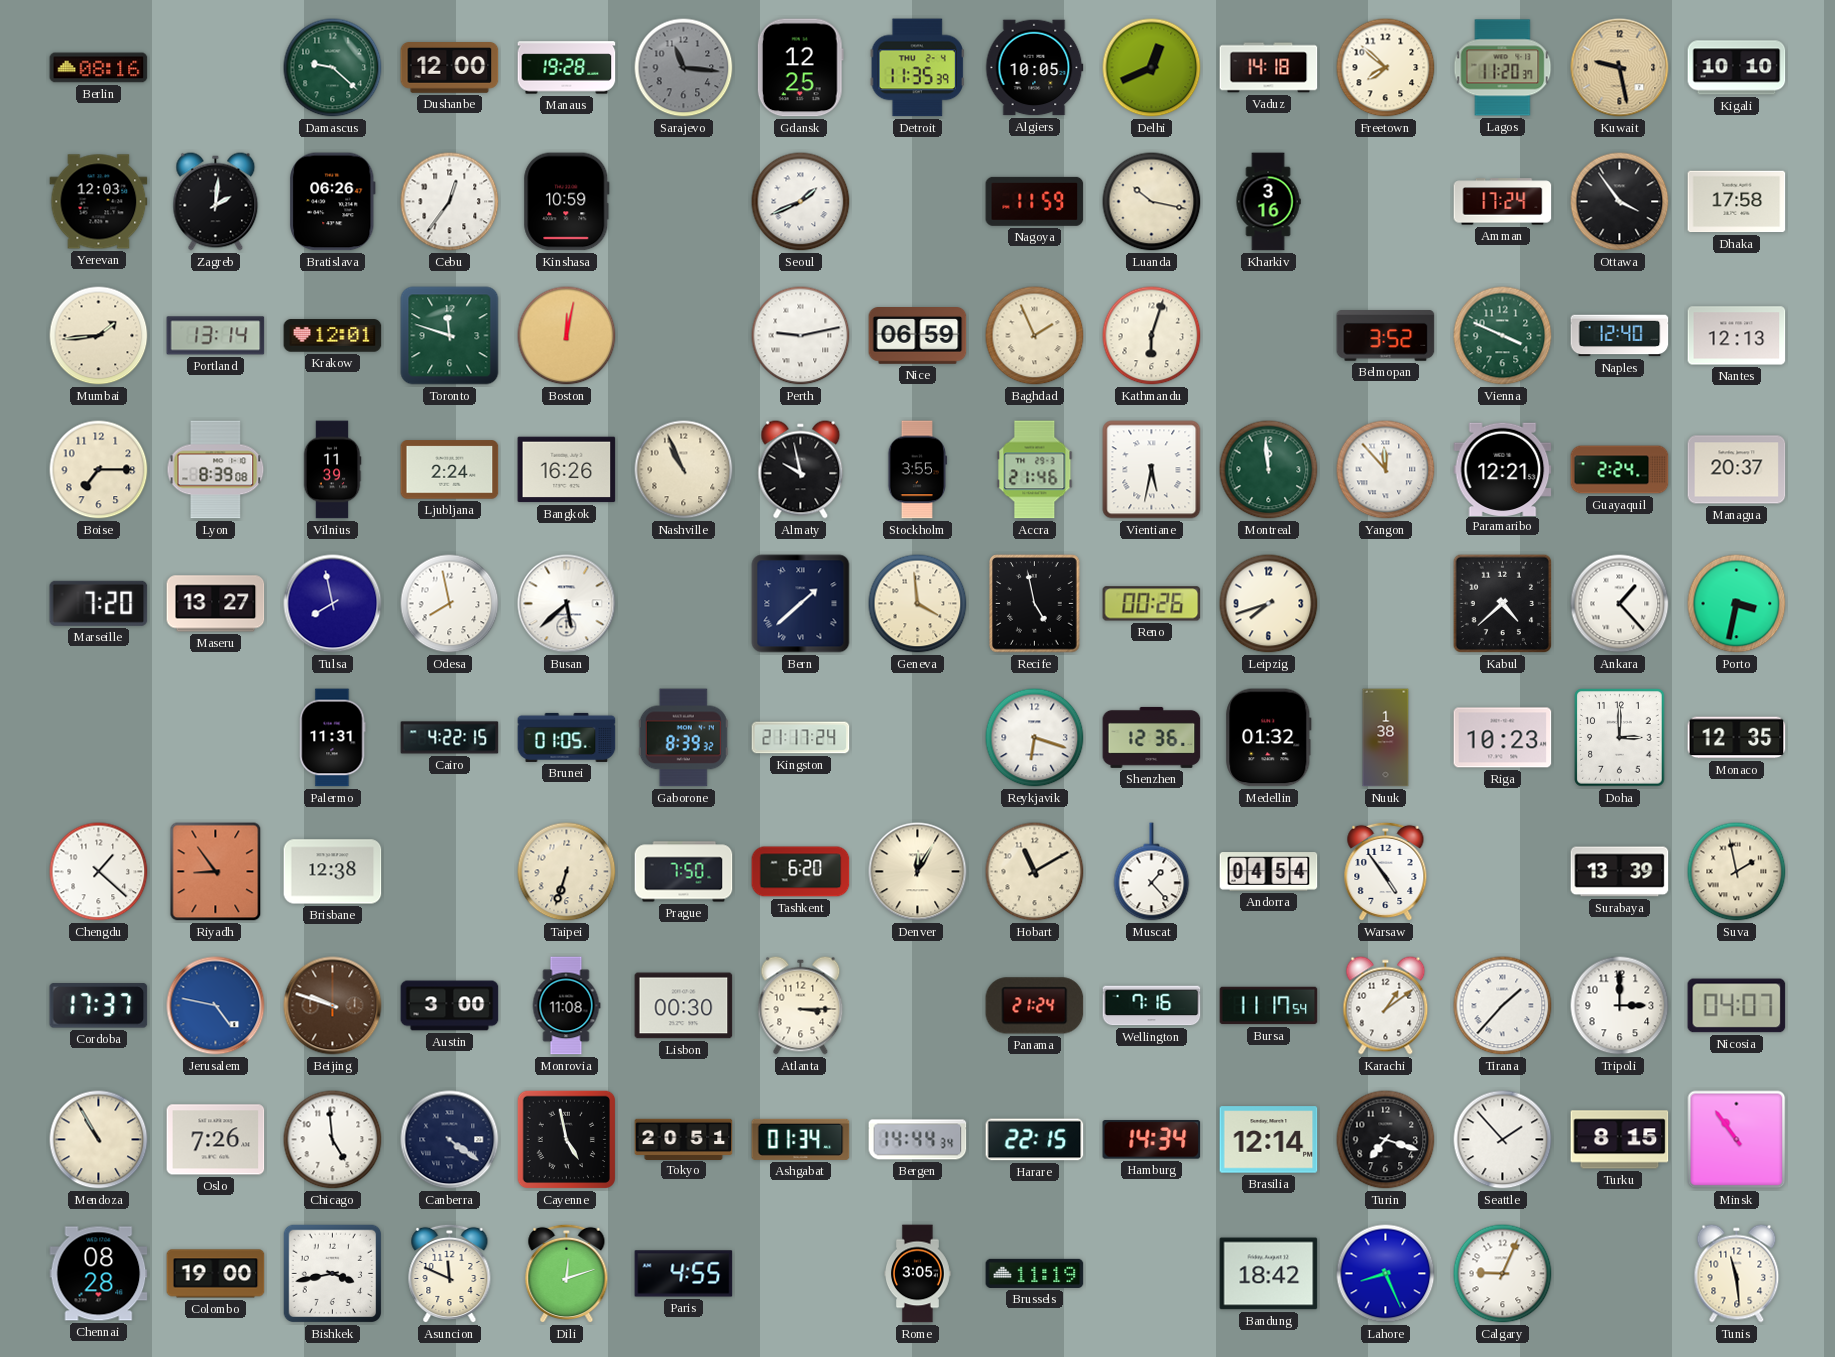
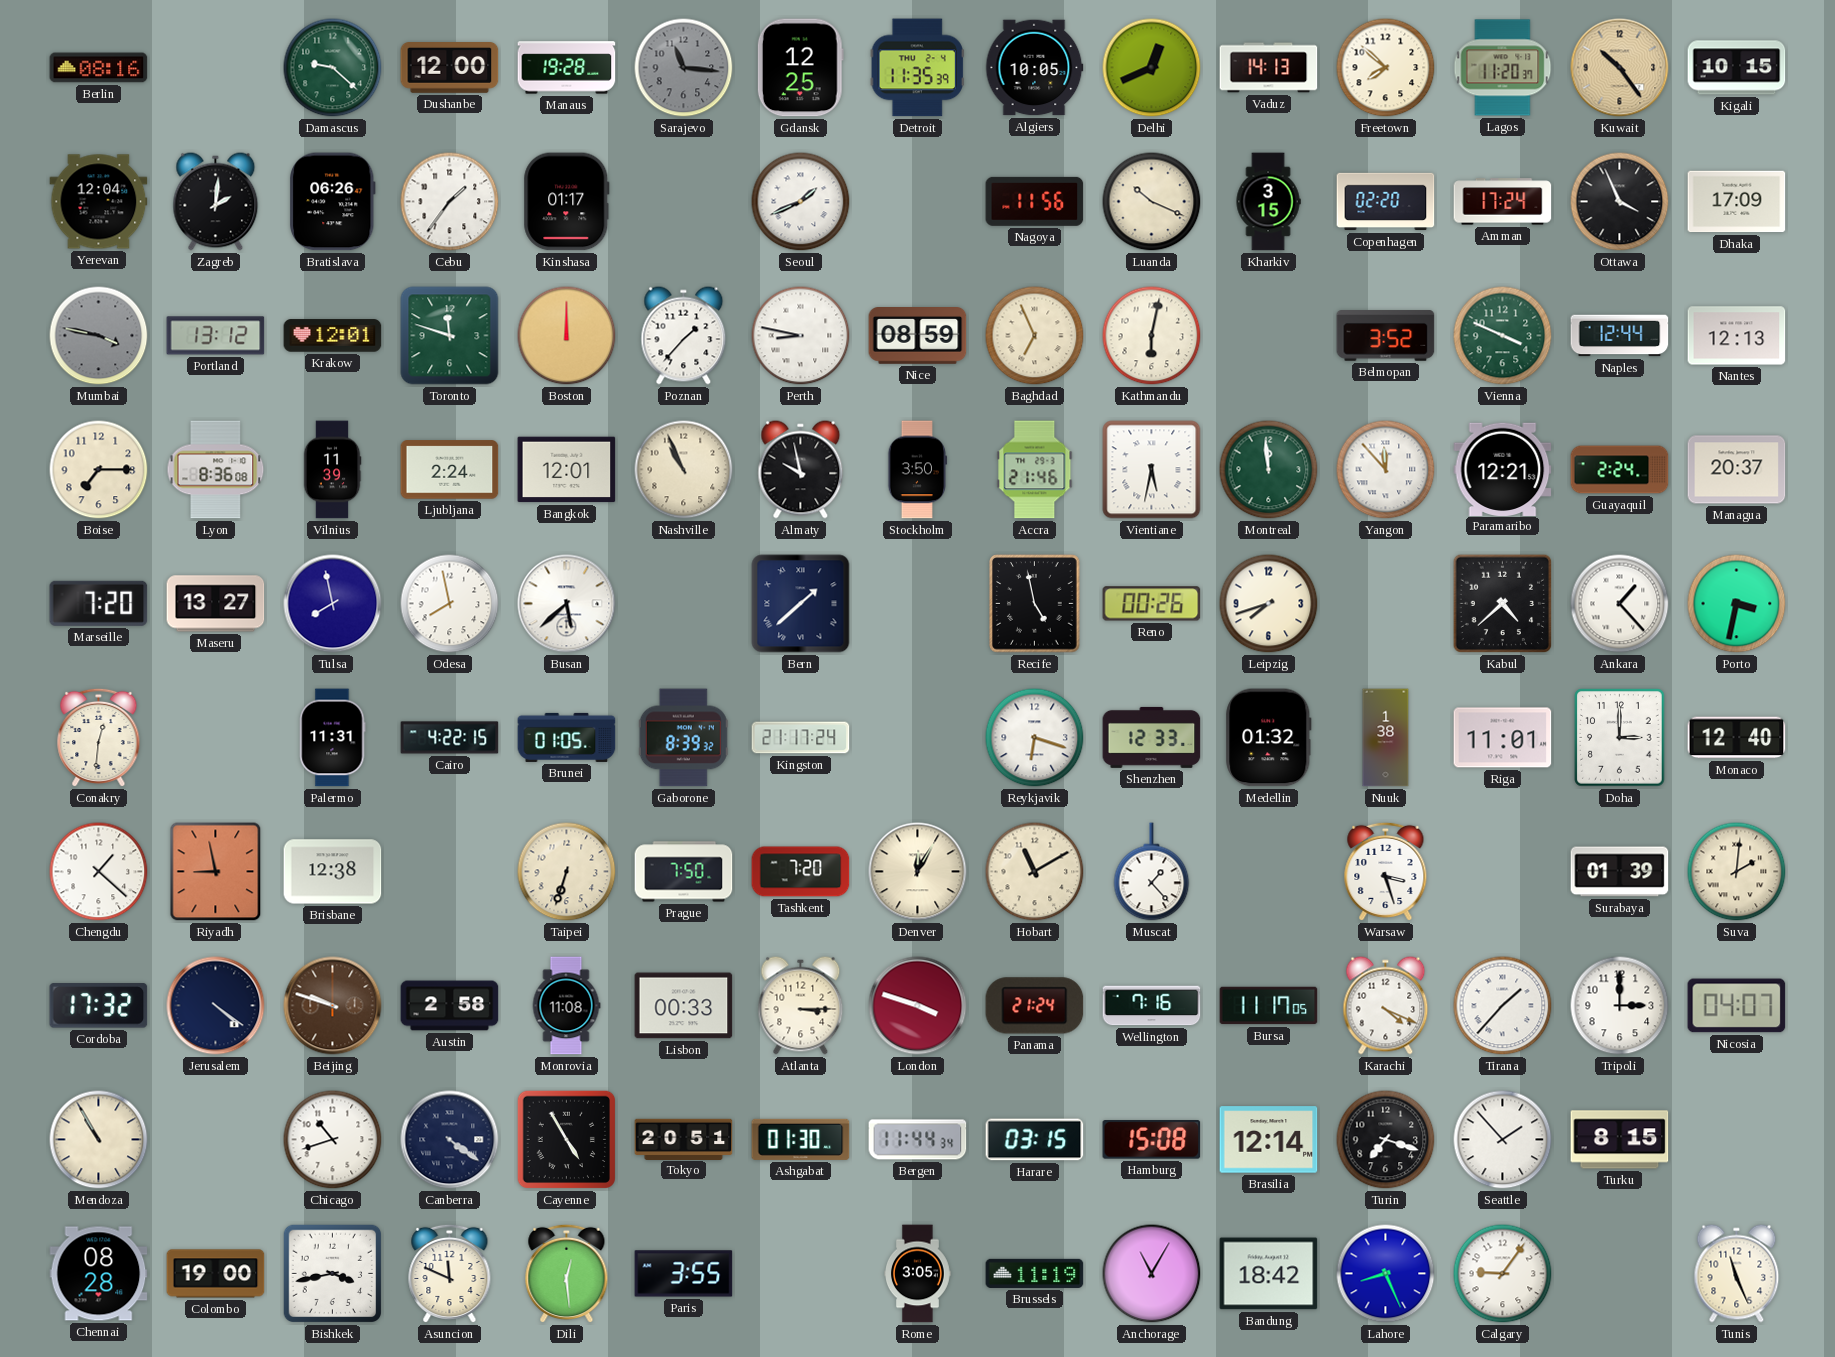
Vaduz: 14:18 -> 14:13 (1269, 68)
Kuwait: 9:28 -> 10:24 (1620, 68)
Kigali: 10:10 -> 10:15 (1737, 68)
Yerevan: 12:03 -> 12:04 (99, 202)
Cebu: 12:36 -> 1:36 (450, 202)
Kinshasa: 10:59 -> 01:17 (567, 202)
Nagoya: 11:59 -> 11:56 (1035, 201)
Luanda: 10:17 -> 10:19 (1152, 202)
Kharkiv: 3:16 -> 3:15 (1268, 202)
Copenhagen: none -> 02:20 (1386, 202)
Ottawa: 3:54 -> 3:56 (1620, 202)
Dhaka: 17:58 -> 17:09 (1737, 202)
Mumbai: 1:44 -> 3:47 (99, 336)
Mumbai dial: cream -> grey (99, 336)
Portland: 13:14 -> 13:12 (216, 336)
Boston: 12:02 -> 12:00 (567, 336)
Poznan: none -> 1:37 (684, 336)
Perth: 9:13 -> 8:47 (801, 336)
Nice: 06:59 -> 08:59 (918, 336)
Baghdad: 1:56 -> 6:56 (1035, 336)
Kathmandu: 6:03 -> 6:02 (1152, 336)
Naples: 12:40 -> 12:44 (1620, 336)
Lyon: 8:39 -> 8:36 (216, 470)
Bangkok: 16:26 -> 12:01 (567, 470)
Stockholm: 3:55 -> 3:50 (918, 470)
Geneva: 3:59 -> none (918, 604)
Conakry: none -> 12:31 (99, 738)
Shenzhen: 12:36 -> 12:33 (1152, 737)
Riga: 10:23 -> 11:01 (1503, 738)
Monaco: 12:35 -> 12:40 (1737, 738)
Riyadh: 8:54 -> 8:58 (216, 872)
Tashkent: 6:20 -> 7:20 (801, 872)
Andorra: 04:54 -> none (1269, 872)
Warsaw: 4:54 -> 3:27 (1386, 872)
Surabaya: 13:39 -> 01:39 (1620, 872)
Suva: 1:58 -> 2:01 (1737, 872)
Cordoba: 17:37 -> 17:32 (99, 1006)
Jerusalem: 4:47 -> 4:21 (216, 1006)
Jerusalem dial: blue -> navy (216, 1006)
Austin: 3:00 -> 2:58 (450, 1006)
Lisbon: 00:30 -> 00:33 (684, 1006)
London: none -> 3:48 (918, 1006)
Bursa: 11:17:54 -> 11:17:05 (1269, 1006)
Karachi: 1:09 -> 4:19 (1386, 1006)
Oslo: 7:26 -> none (216, 1140)
Chicago: 4:59 -> 10:42 (333, 1140)
Cayenne: 4:58 -> 4:55 (567, 1140)
Ashgabat: 01:34 -> 01:30 (801, 1139)
Bergen: 14:44 -> 11:44 (918, 1140)
Harare: 22:15 -> 03:15 (1035, 1140)
Hamburg: 14:34 -> 15:08 (1152, 1140)
Minsk: 10:54 -> none (1737, 1140)
Dili: 12:12 -> 12:29 (567, 1274)
Paris: 4:55 -> 3:55 (684, 1274)
Anchorage: none -> 11:05 (1152, 1274)
Calgary: 9:04 -> 9:06 (1503, 1274)
Tunis: 11:29 -> 11:26 (1737, 1274)
